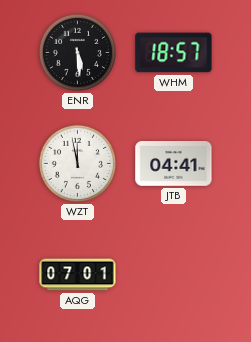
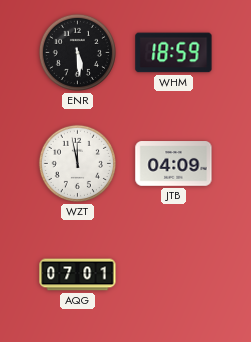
WHM: 18:57 -> 18:59 (174, 53)
JTB: 04:41 -> 04:09 (174, 164)
